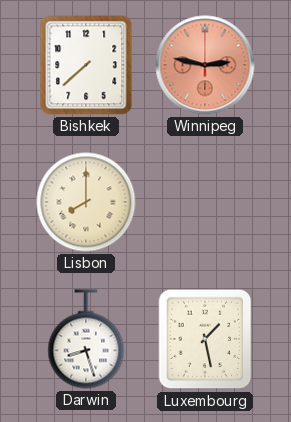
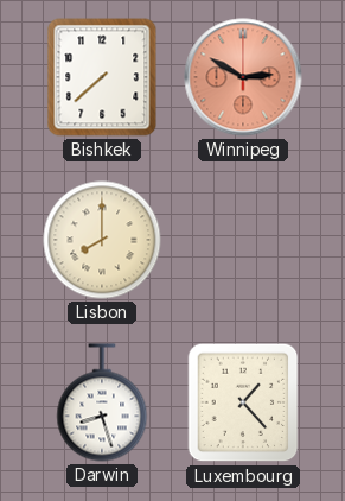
Winnipeg: 2:47 -> 2:50 (243, 77)
Luxembourg: 1:28 -> 1:23 (243, 402)
